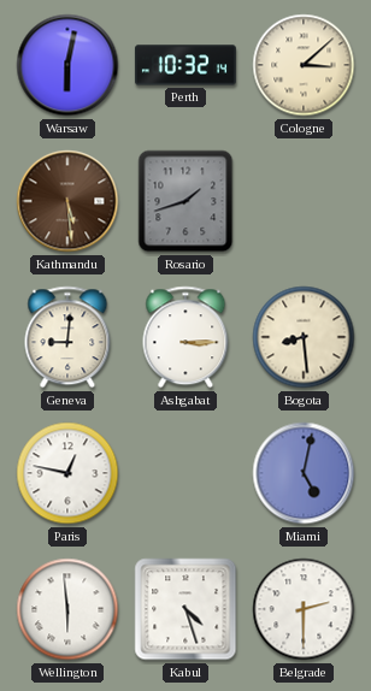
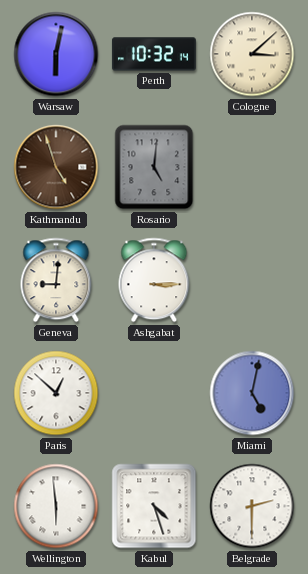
Kathmandu: 5:29 -> 4:57 (56, 167)
Rosario: 1:42 -> 5:01 (154, 167)
Bogota: 8:29 -> none (304, 337)
Paris: 12:47 -> 12:52 (56, 393)
